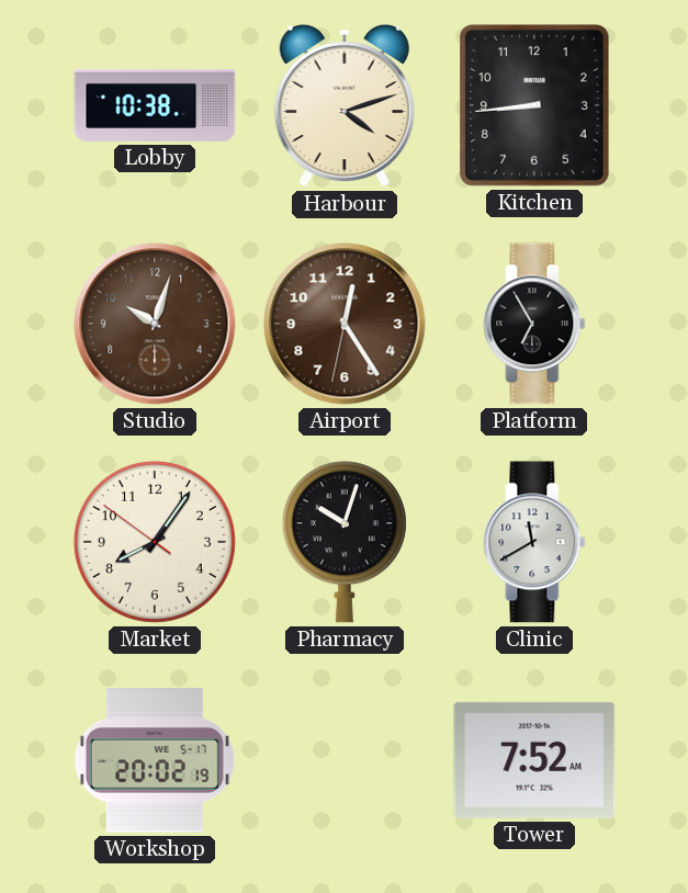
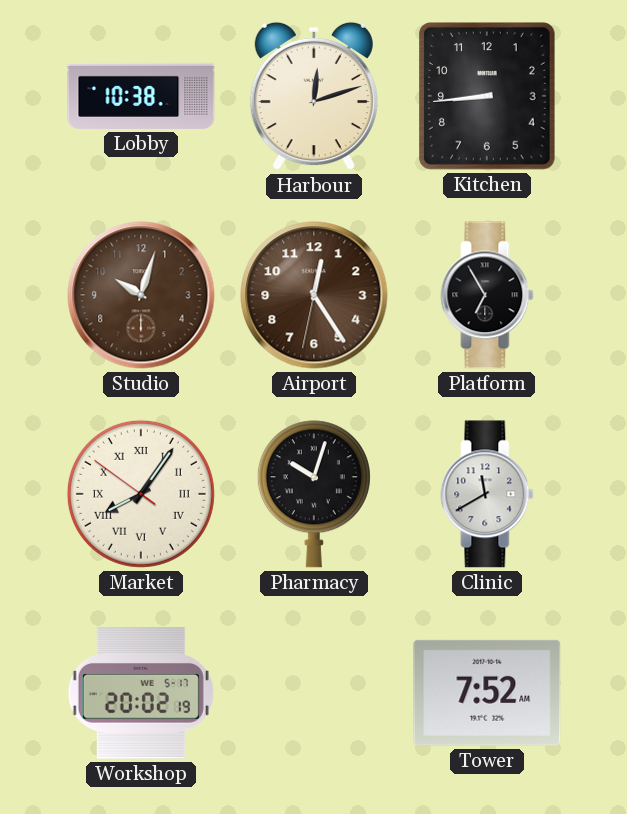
Harbour: 4:12 -> 12:12 (314, 96)
Market numerals: Arabic -> Roman (141, 494)
